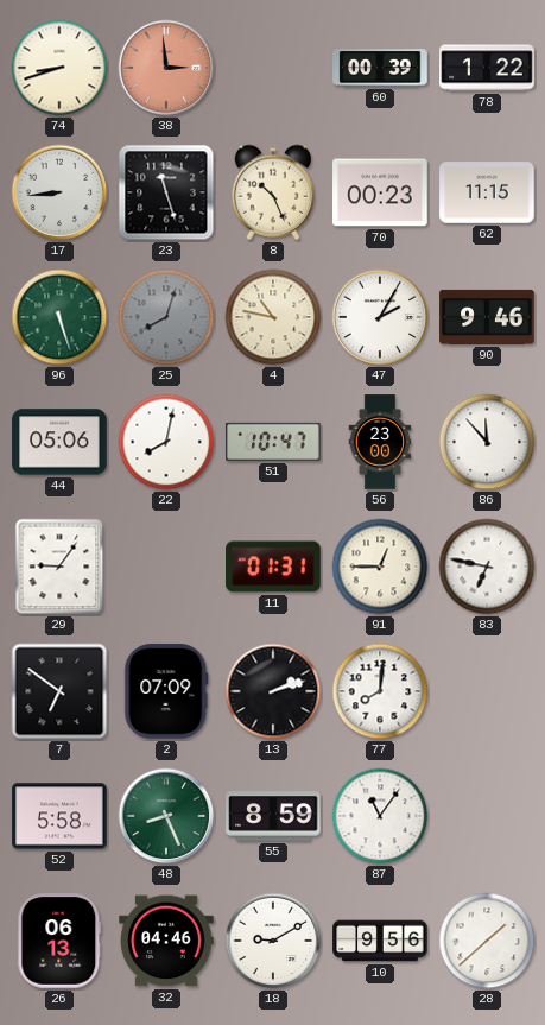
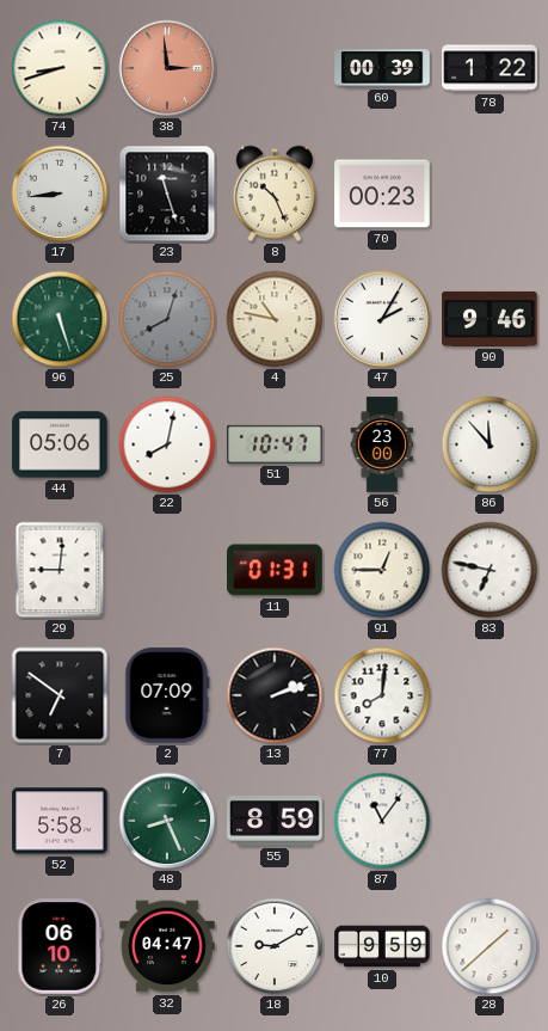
62: 11:15 -> none (487, 192)
29: 9:06 -> 9:01 (60, 570)
26: 06:13 -> 06:10 (60, 946)
32: 04:46 -> 04:47 (167, 946)
10: 9:56 -> 9:59 (382, 946)
